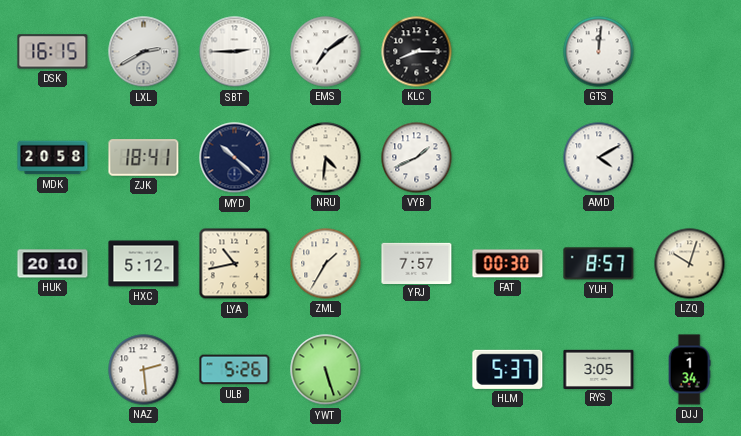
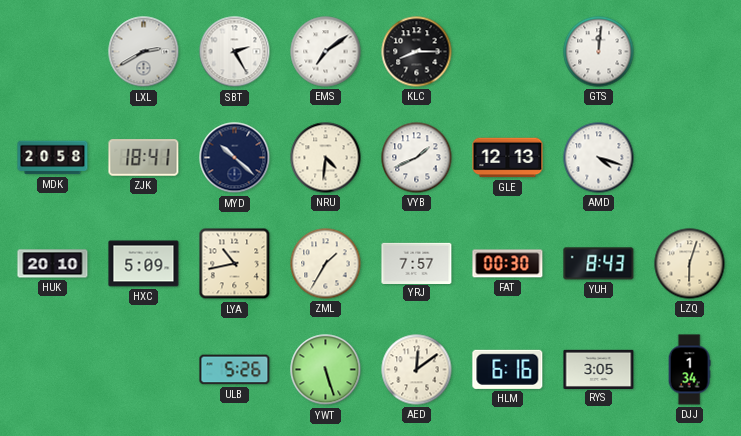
DSK: 16:15 -> none (53, 52)
SBT: 2:45 -> 2:25 (235, 52)
GLE: none -> 12:13 (508, 158)
AMD: 4:10 -> 4:18 (599, 158)
HXC: 5:12 -> 5:09 (144, 264)
YUH: 8:57 -> 8:43 (599, 264)
LZQ: 10:03 -> 6:03 (690, 264)
NAZ: 2:29 -> none (144, 370)
AED: none -> 12:09 (417, 370)
HLM: 5:37 -> 6:16 (508, 369)
